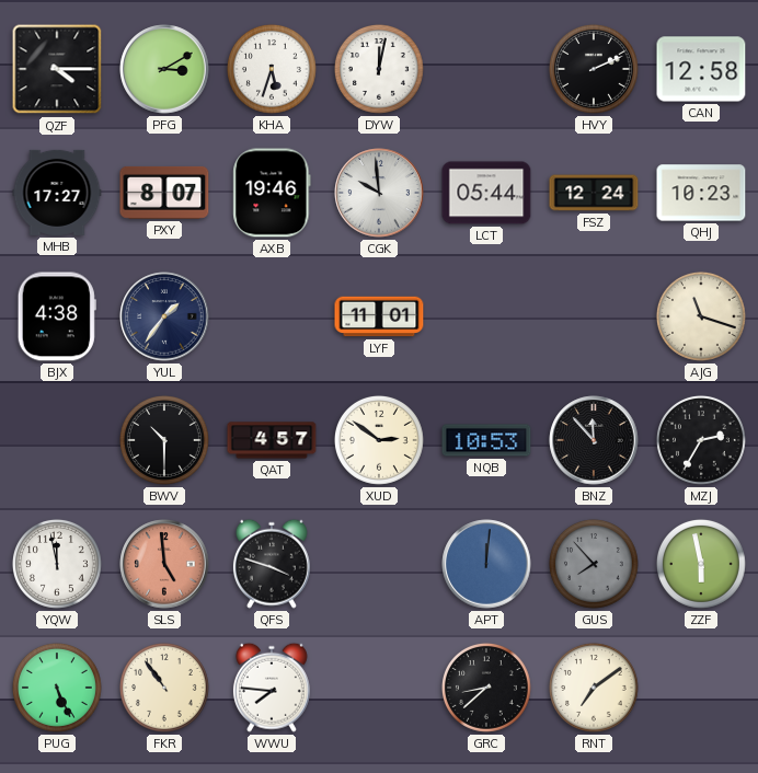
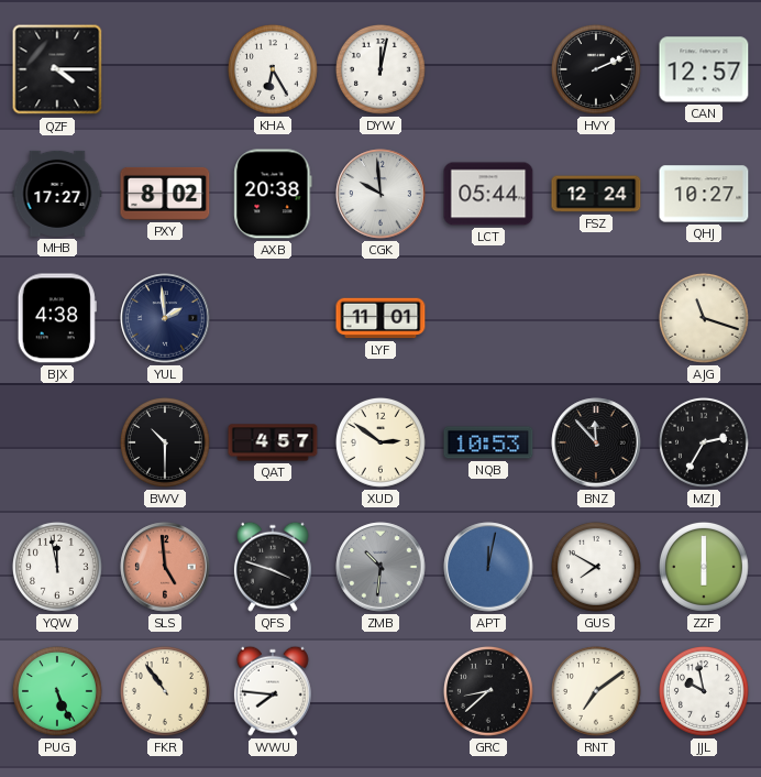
PFG: 3:10 -> none (164, 69)
KHA: 5:33 -> 6:25 (273, 69)
CAN: 12:58 -> 12:57 (704, 69)
PXY: 8:07 -> 8:02 (165, 194)
AXB: 19:46 -> 20:38 (273, 194)
QHJ: 10:23 -> 10:27 (704, 194)
YUL: 1:36 -> 1:59 (165, 318)
ZMB: none -> 10:31 (380, 567)
APT: 12:01 -> 12:02 (488, 567)
GUS: 7:53 -> 7:50 (596, 567)
GUS dial: grey -> white (596, 567)
ZZF: 5:58 -> 6:00 (704, 567)
JJL: none -> 9:58 (704, 691)
